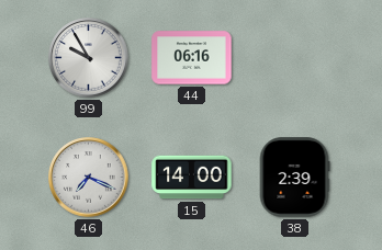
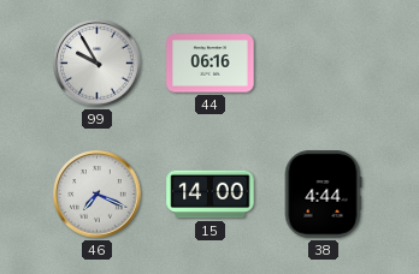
38: 2:39 -> 4:44 (323, 195)
